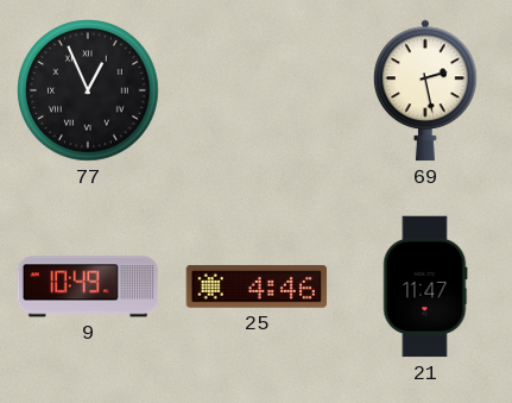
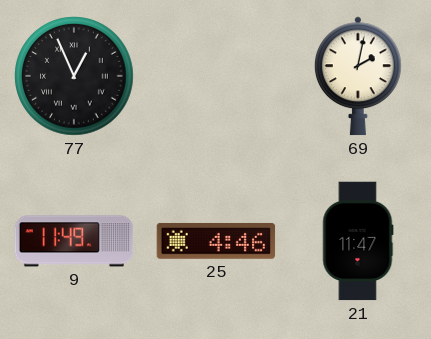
69: 2:28 -> 2:02 (358, 76)
9: 10:49 -> 11:49 (74, 241)
